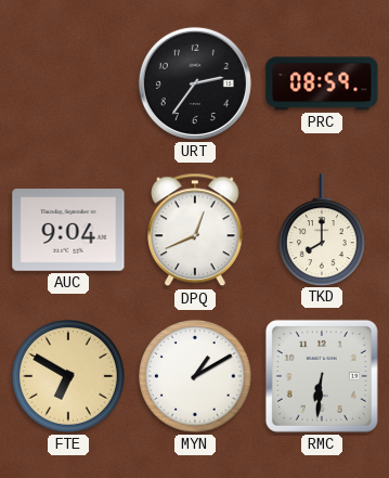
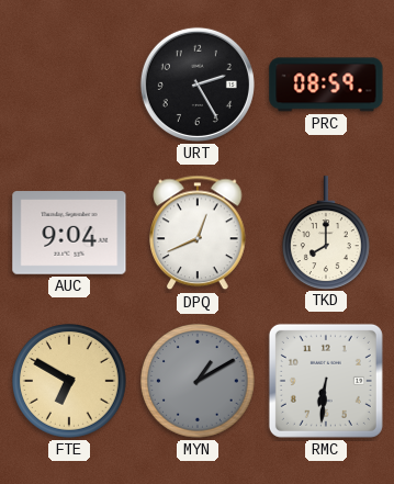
URT: 2:36 -> 2:25 (198, 85)
MYN dial: white -> grey (199, 382)
